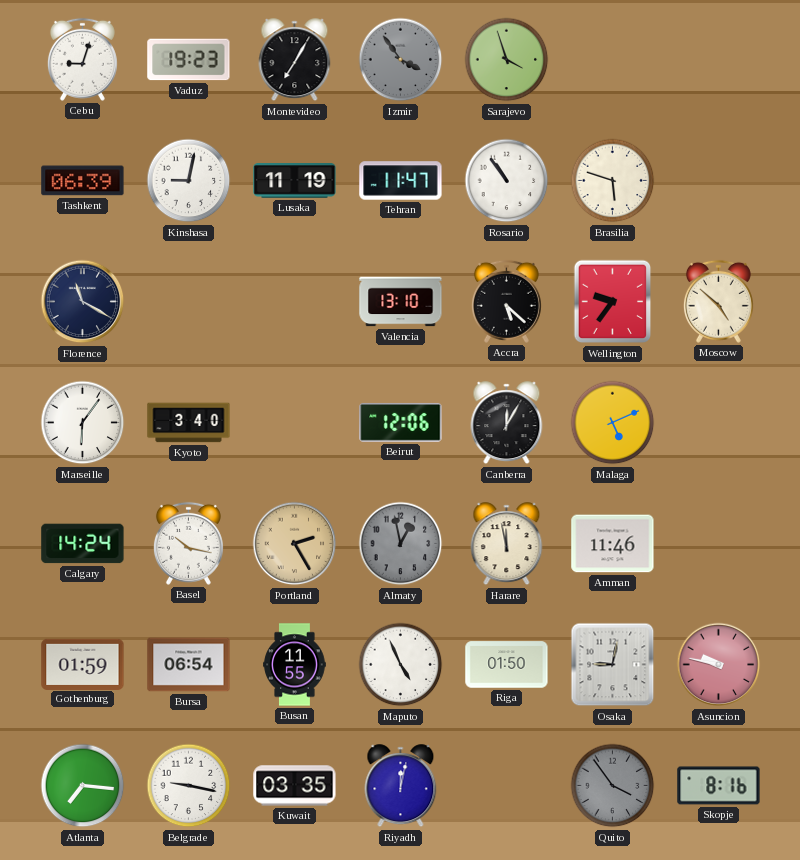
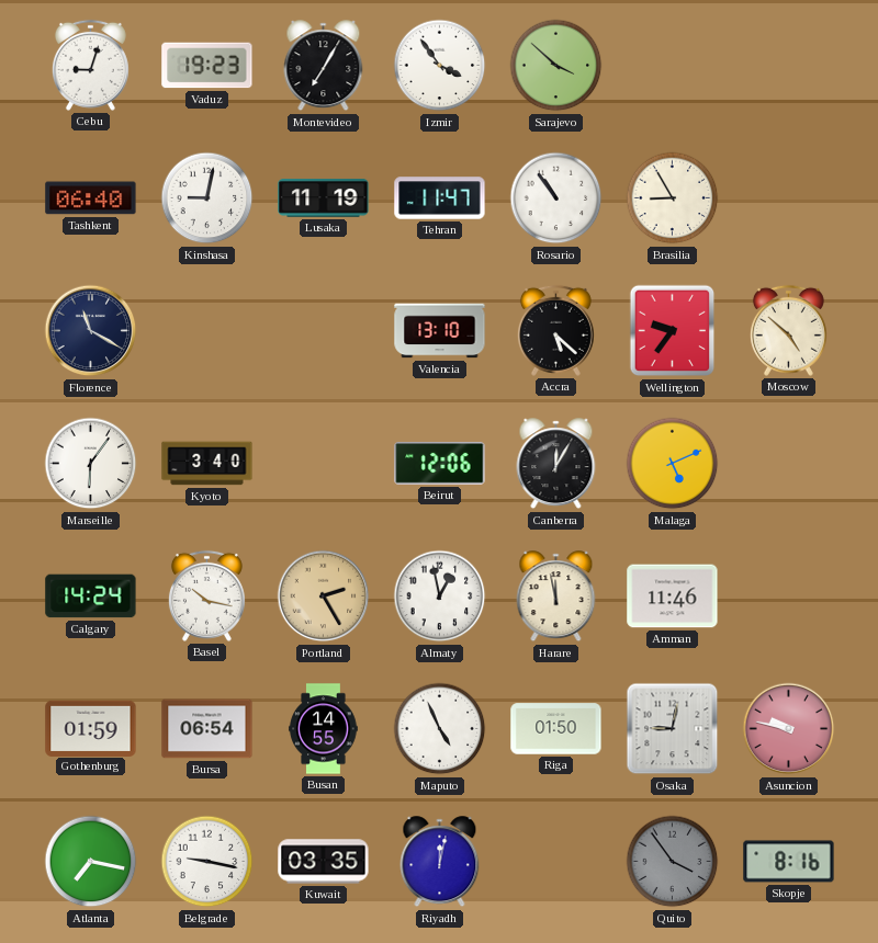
Izmir dial: grey -> white (440, 66)
Sarajevo: 3:57 -> 3:52 (556, 66)
Tashkent: 06:39 -> 06:40 (91, 198)
Brasilia: 5:48 -> 8:55 (673, 198)
Almaty dial: grey -> white (440, 597)
Busan: 11:55 -> 14:55 (324, 729)
Atlanta: 7:16 -> 7:17 (91, 862)
